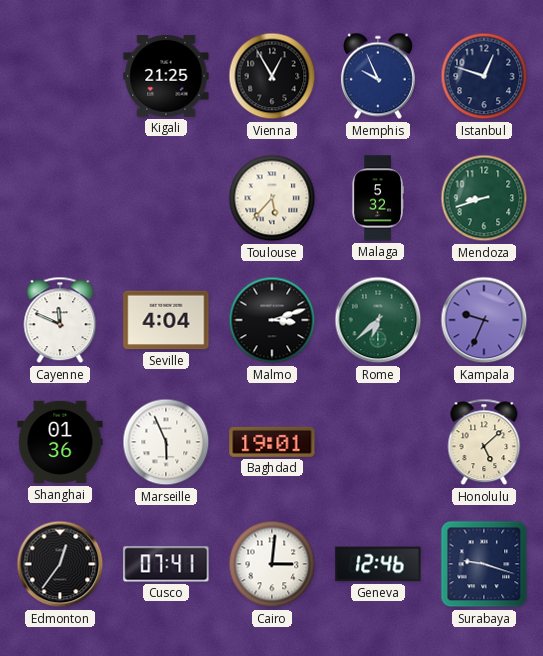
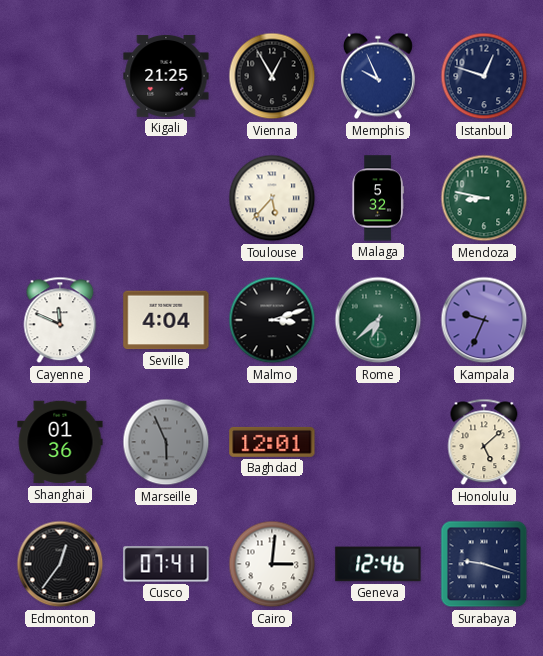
Mendoza: 8:42 -> 8:47 (484, 198)
Marseille dial: white -> grey (166, 442)
Baghdad: 19:01 -> 12:01 (272, 442)
